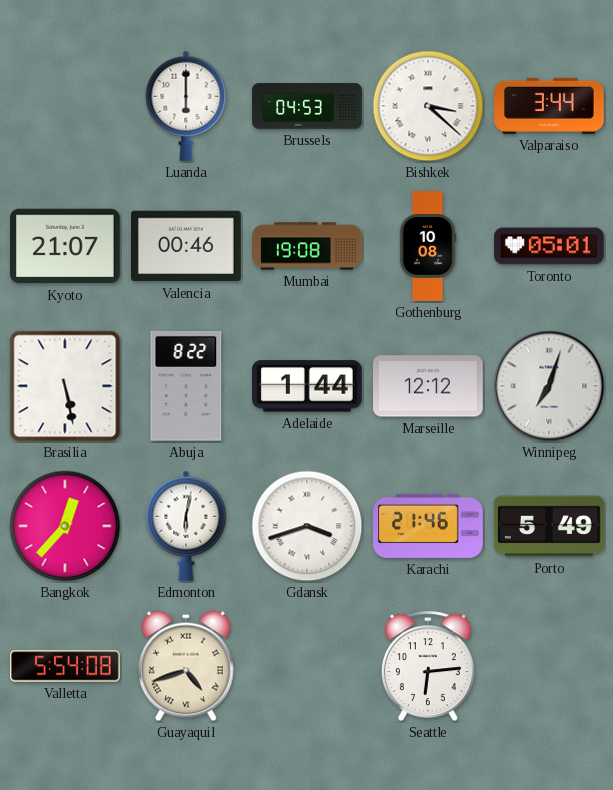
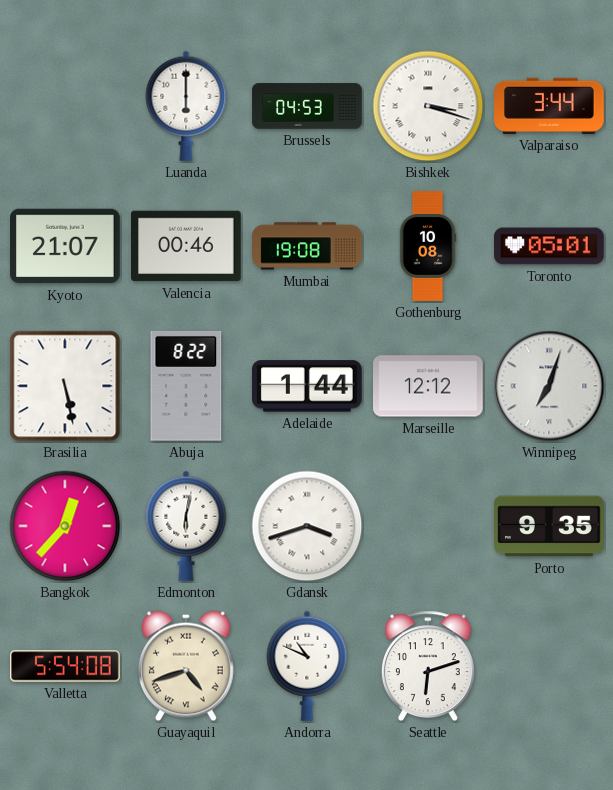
Bishkek: 3:22 -> 3:18 (428, 106)
Karachi: 21:46 -> none (428, 526)
Porto: 5:49 -> 9:35 (549, 526)
Andorra: none -> 10:49 (307, 666)
Seattle: 6:14 -> 6:12 (428, 666)
